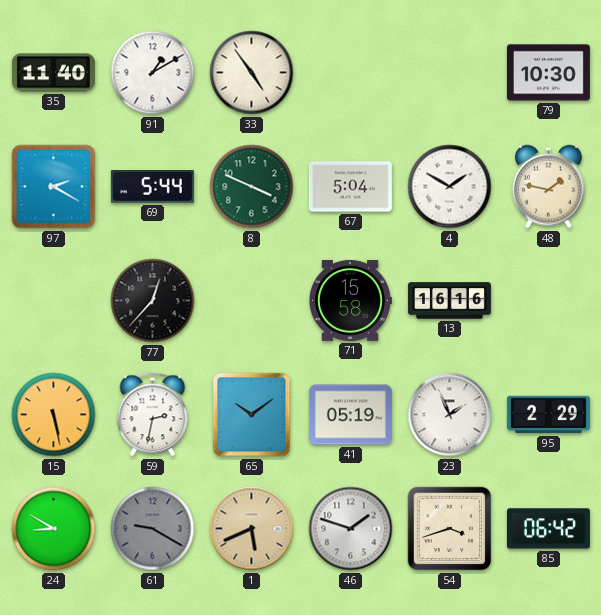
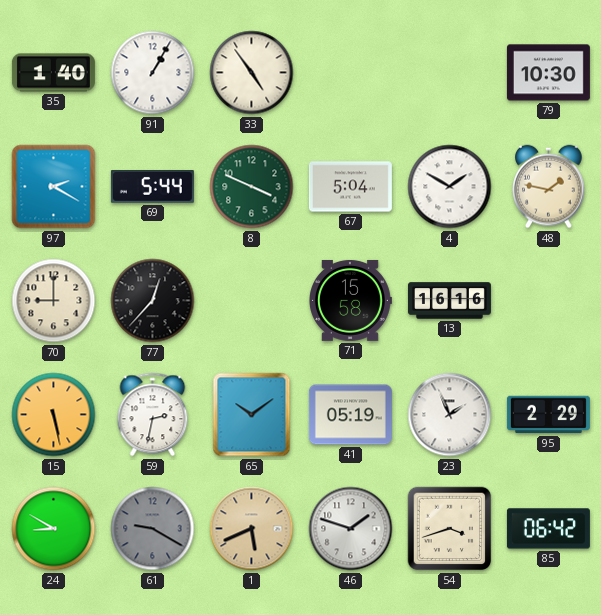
35: 11:40 -> 1:40 (53, 73)
91: 1:10 -> 1:05 (153, 73)
70: none -> 9:00 (54, 301)
